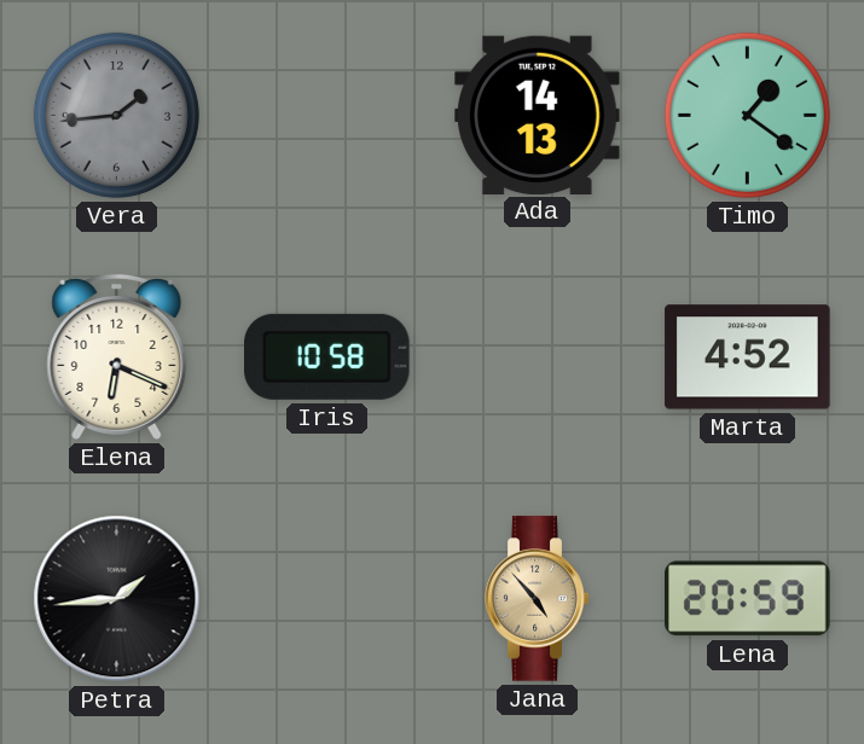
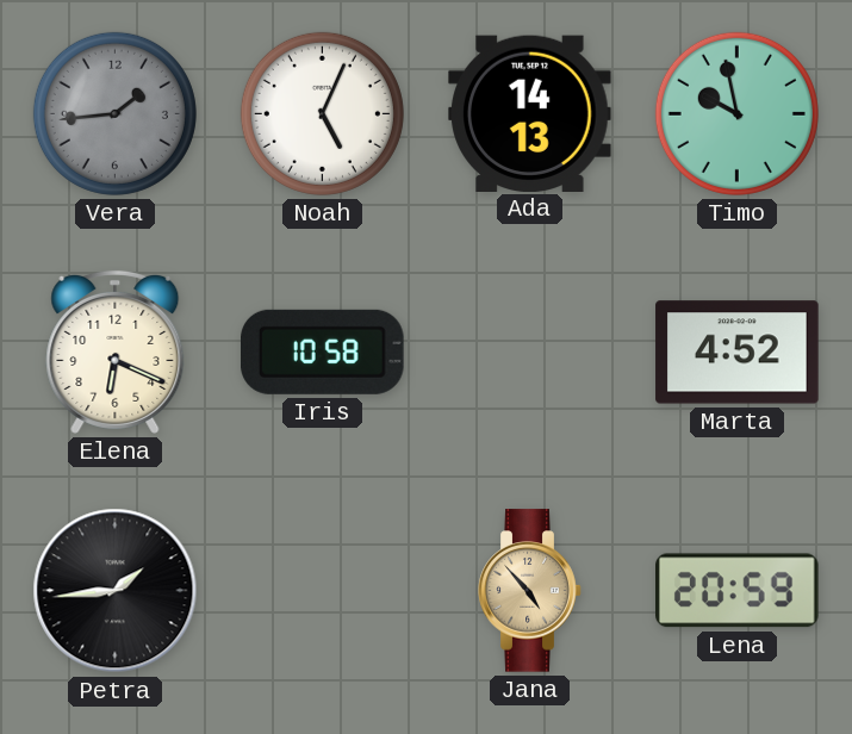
Noah: none -> 5:04 (322, 113)
Timo: 1:21 -> 9:58 (736, 113)
